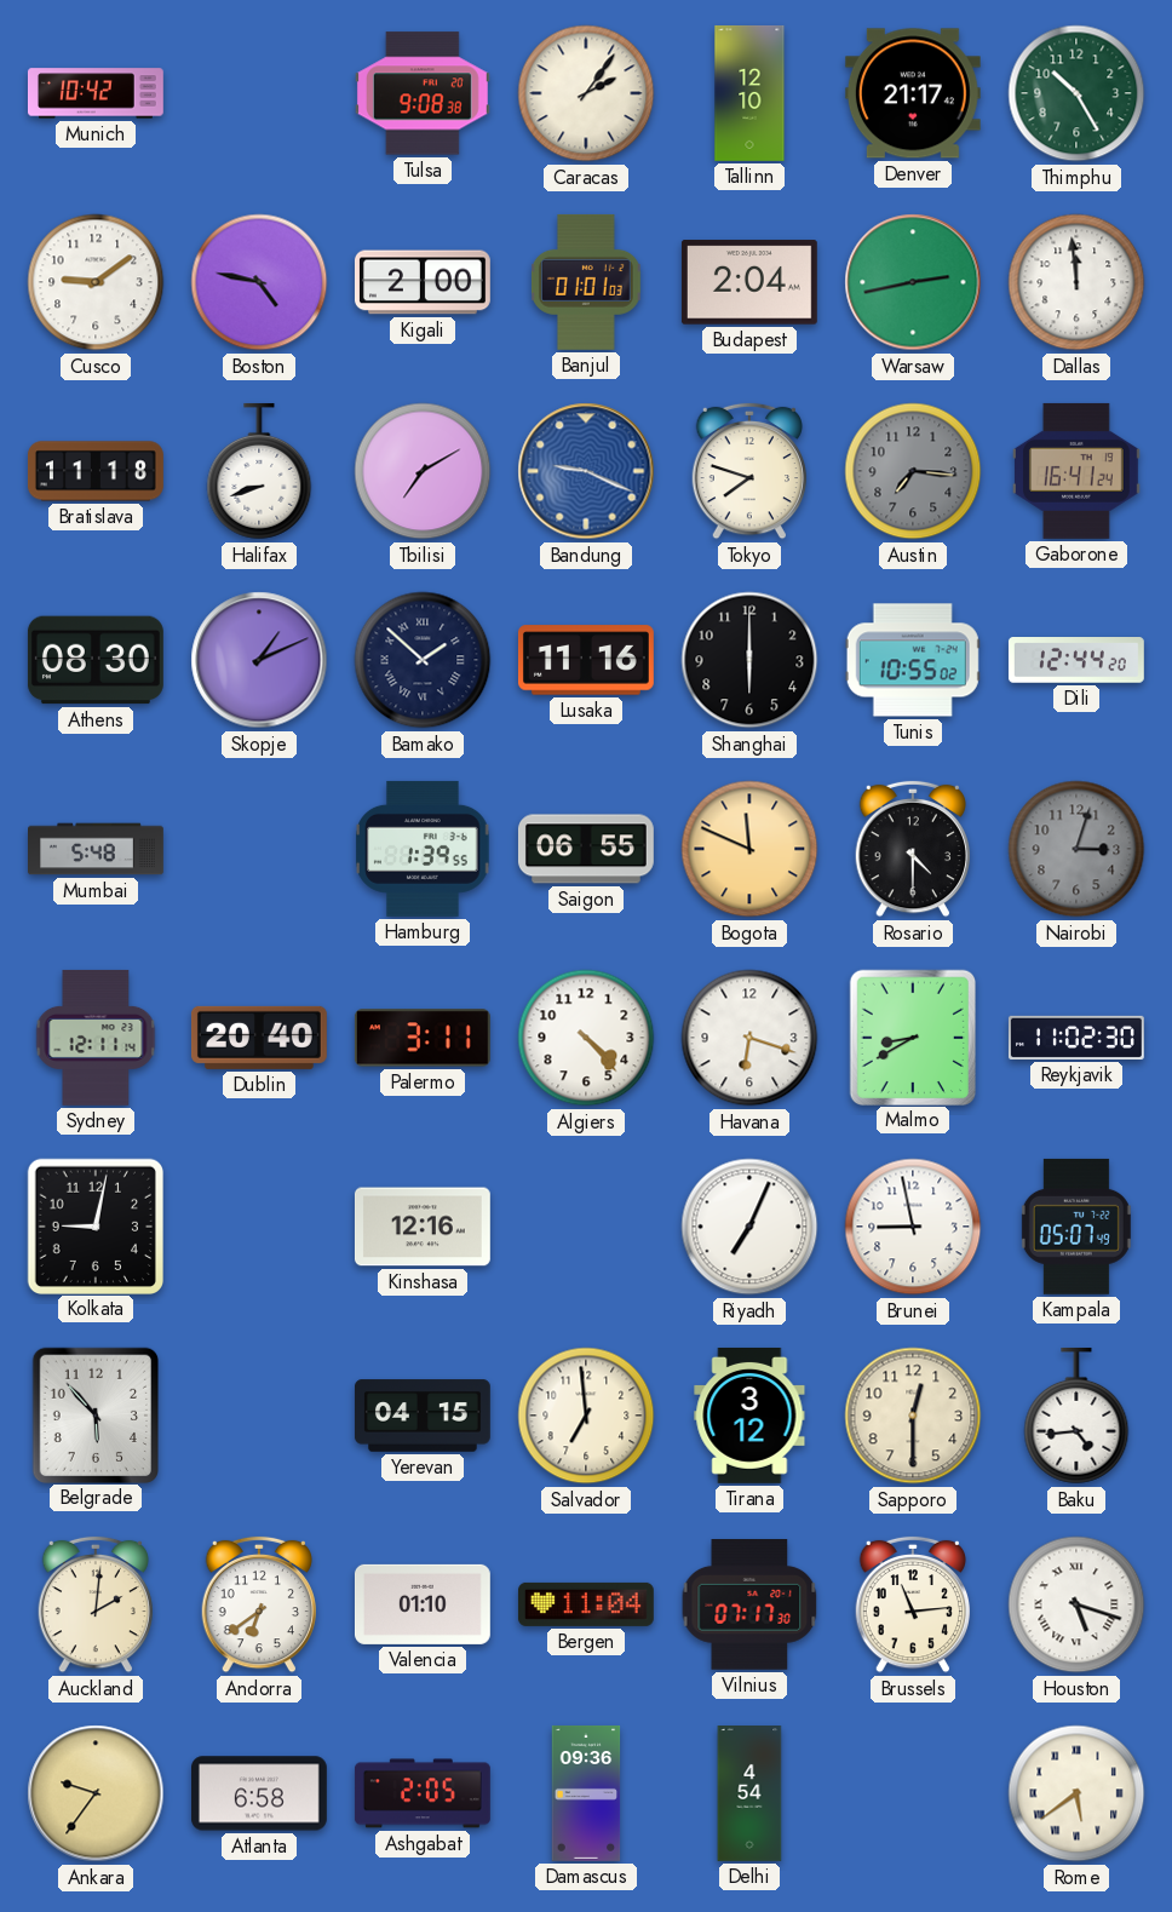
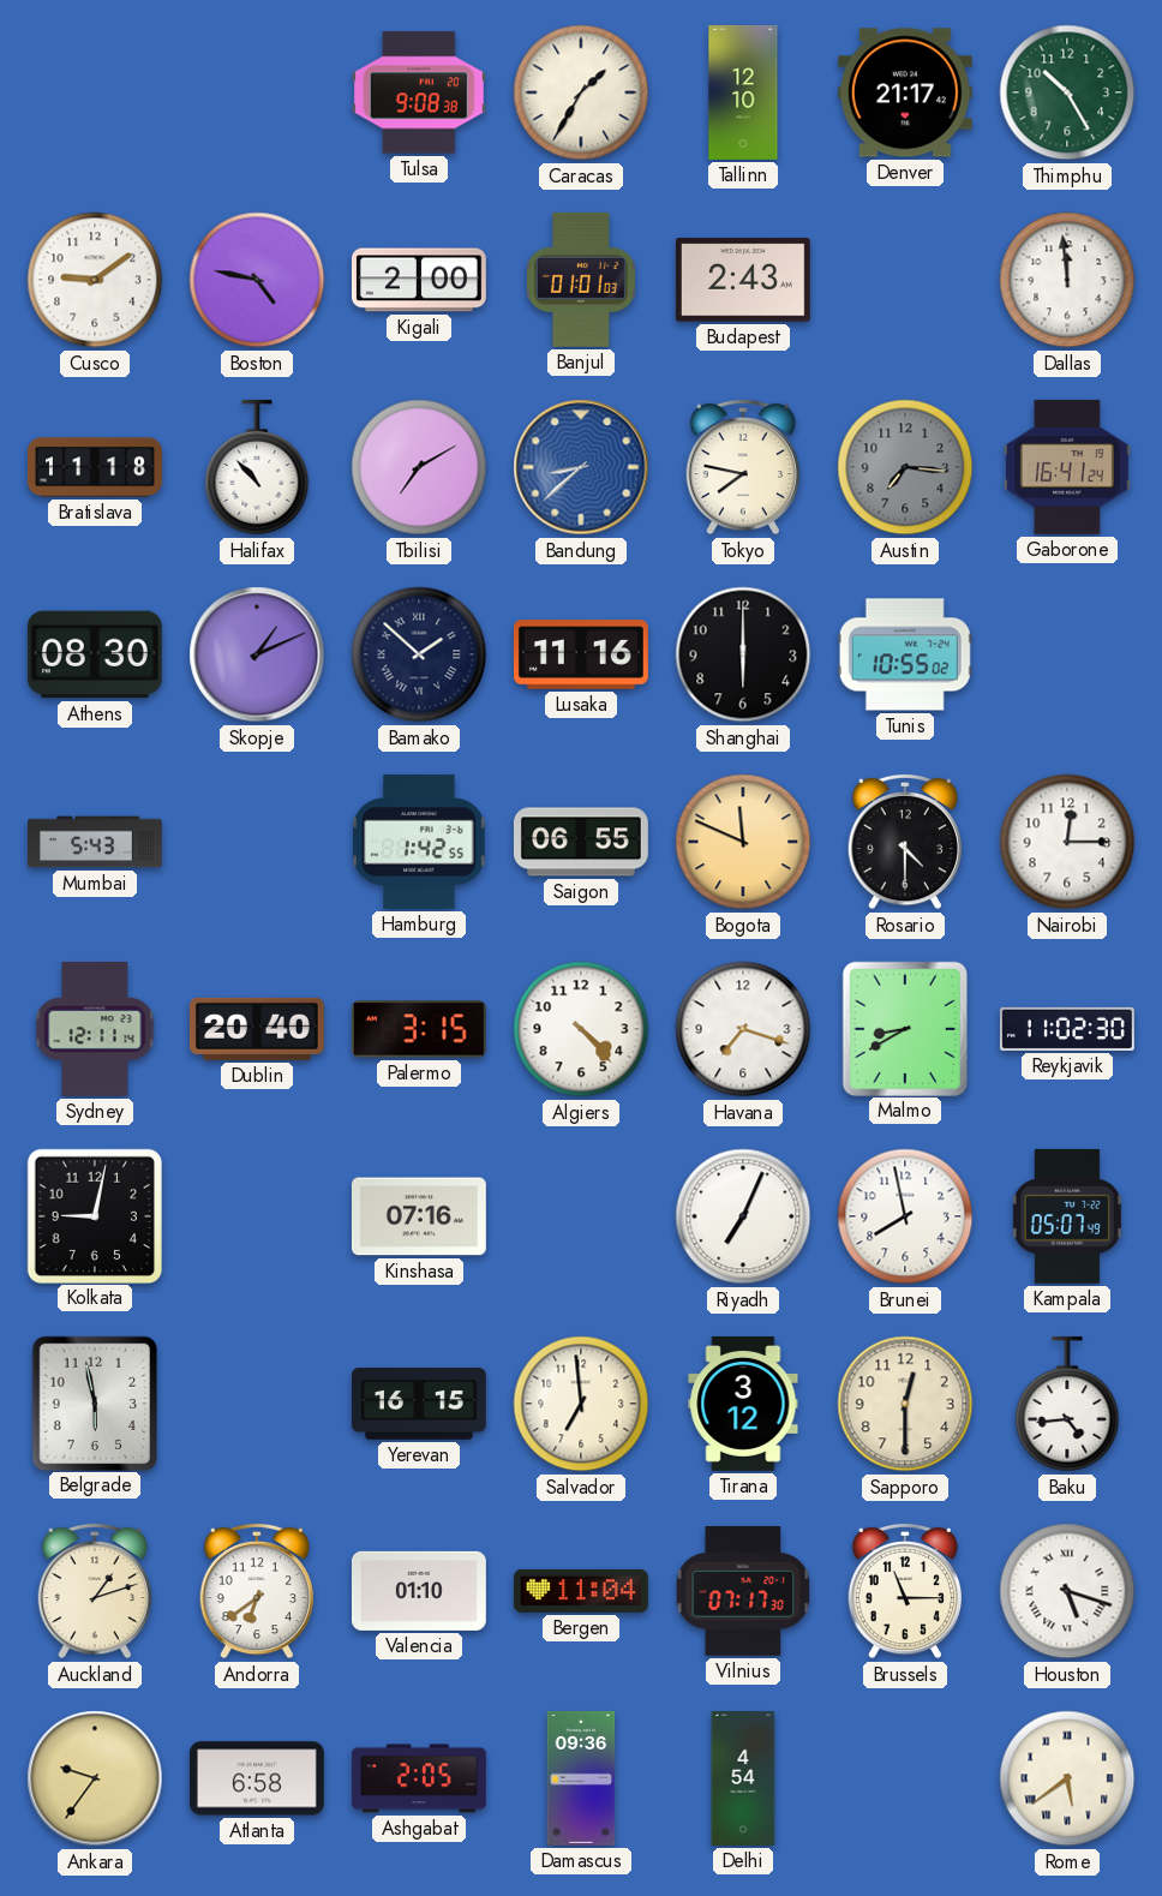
Munich: 10:42 -> none (96, 93)
Caracas: 2:06 -> 1:35 (581, 92)
Budapest: 2:04 -> 2:43 (743, 280)
Warsaw: 2:43 -> none (913, 282)
Halifax: 8:42 -> 10:53 (257, 467)
Bandung: 9:19 -> 8:38 (581, 467)
Tokyo: 7:48 -> 7:47 (742, 467)
Dili: 12:44 -> none (1076, 661)
Mumbai: 5:48 -> 5:43 (96, 842)
Hamburg: 1:39 -> 1:42 (419, 842)
Nairobi: 3:03 -> 12:15 (1067, 842)
Nairobi dial: grey -> white (1067, 842)
Palermo: 3:11 -> 3:15 (419, 1029)
Havana: 6:18 -> 7:18 (743, 1029)
Kinshasa: 12:16 -> 07:16 (419, 1216)
Brunei: 8:58 -> 7:58 (905, 1216)
Belgrade: 5:53 -> 5:58 (94, 1402)
Yerevan: 04:15 -> 16:15 (419, 1404)
Auckland: 2:01 -> 1:12 (94, 1591)
Brussels: 11:14 -> 11:15 (904, 1591)
